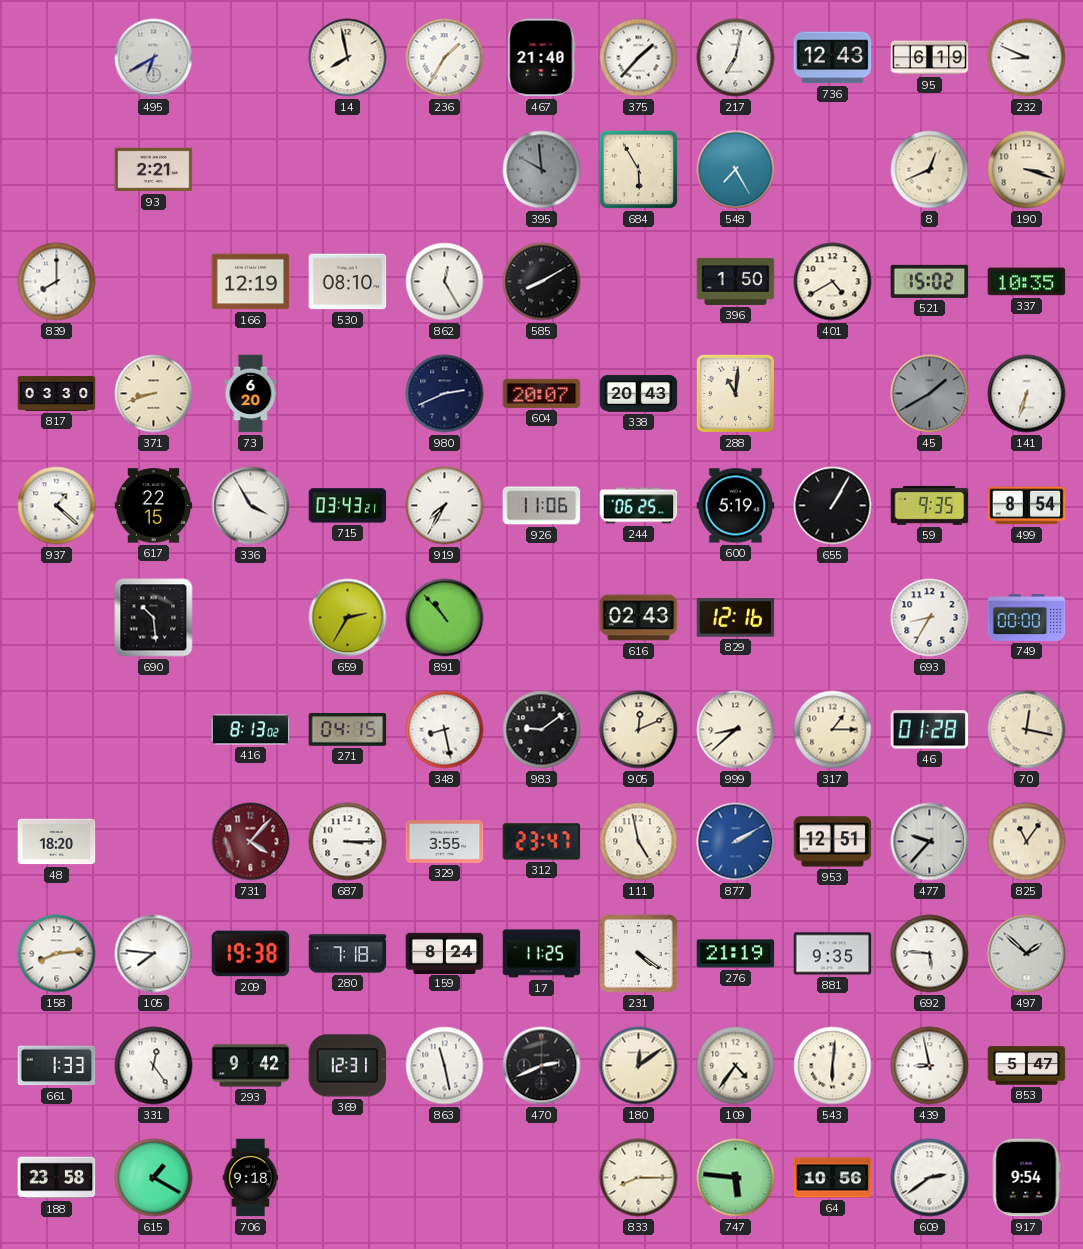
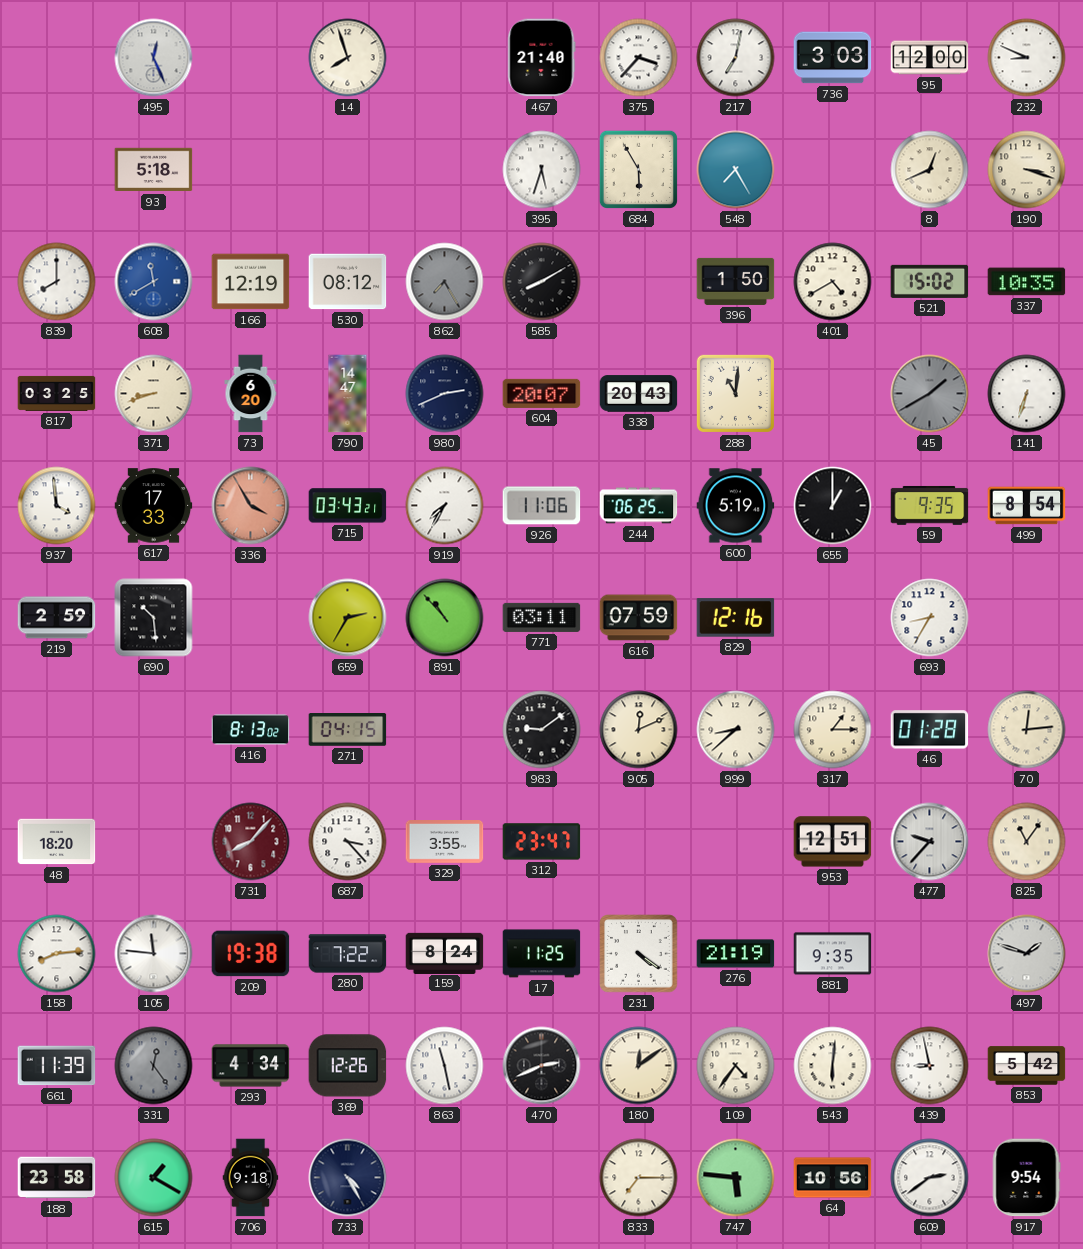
495: 6:40 -> 12:26 (154, 58)
14: 7:58 -> 7:57 (348, 58)
236: 1:35 -> none (445, 58)
375: 1:37 -> 3:37 (639, 58)
736: 12:43 -> 3:03 (833, 58)
95: 6:19 -> 12:00 (930, 58)
93: 2:21 -> 5:18 (154, 170)
395: 9:59 -> 5:33 (542, 170)
395 dial: grey -> white (542, 170)
608: none -> 11:40 (154, 282)
530: 08:10 -> 08:12 (348, 282)
862: 12:25 -> 7:25 (445, 282)
862 dial: white -> grey (445, 282)
817: 03:30 -> 03:25 (57, 393)
790: none -> 14:47 (348, 394)
937: 1:22 -> 3:59 (57, 506)
617: 22:15 -> 17:33 (154, 506)
336 dial: white -> salmon (251, 506)
655: 1:05 -> 1:00 (833, 506)
219: none -> 2:59 (57, 618)
771: none -> 03:11 (542, 617)
616: 02:43 -> 07:59 (639, 618)
749: 00:00 -> none (1027, 617)
348: 8:28 -> none (445, 730)
70: 12:17 -> 12:14 (1027, 730)
731: 4:07 -> 8:07 (251, 842)
687: 3:15 -> 3:23 (348, 842)
111: 4:58 -> none (639, 842)
877: 2:10 -> none (736, 842)
105: 7:46 -> 11:46 (154, 954)
280: 7:18 -> 7:22 (348, 954)
692: 5:46 -> none (930, 954)
497: 1:52 -> 1:48 (1027, 954)
661: 1:33 -> 11:39 (57, 1066)
331 dial: white -> grey (154, 1066)
293: 9:42 -> 4:34 (251, 1066)
369: 12:31 -> 12:26 (348, 1066)
853: 5:47 -> 5:42 (1027, 1066)
733: none -> 4:25 (348, 1178)
833: 8:15 -> 7:15 (639, 1178)
